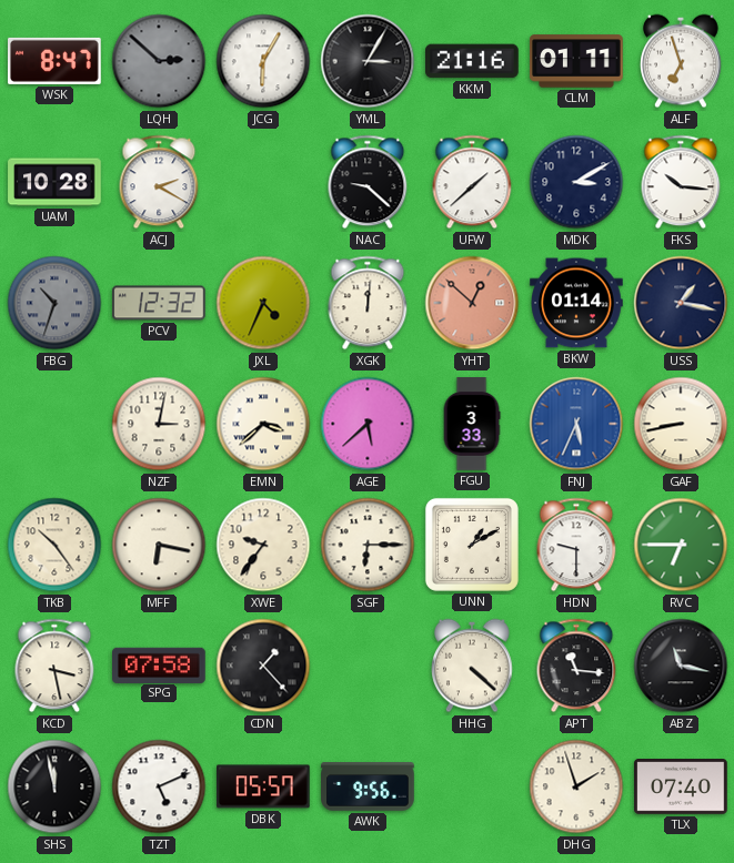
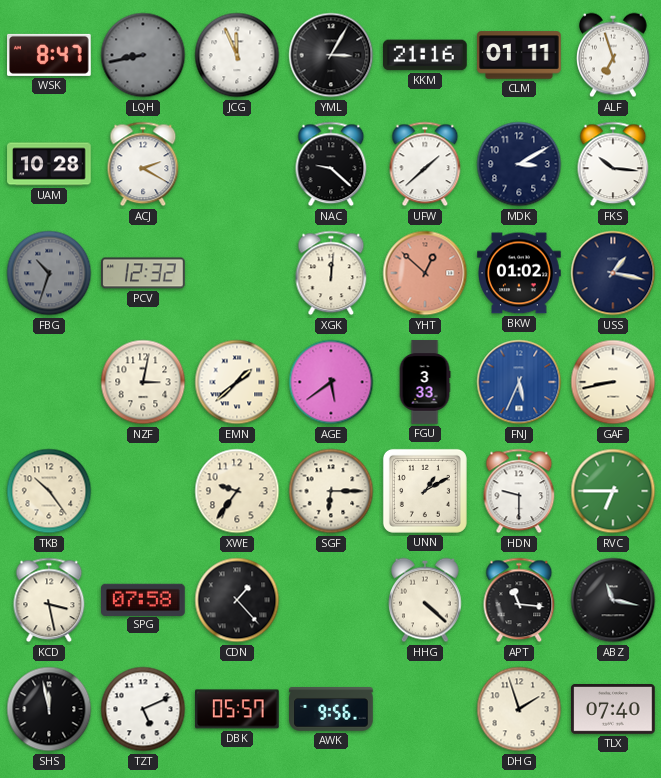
LQH: 2:52 -> 8:43 (143, 55)
JCG: 6:05 -> 11:56 (237, 55)
JXL: 4:34 -> none (263, 303)
BKW: 01:14 -> 01:02 (519, 273)
EMN: 3:38 -> 1:38 (237, 382)
AGE: 5:38 -> 5:39 (331, 382)
MFF: 6:17 -> none (159, 545)
